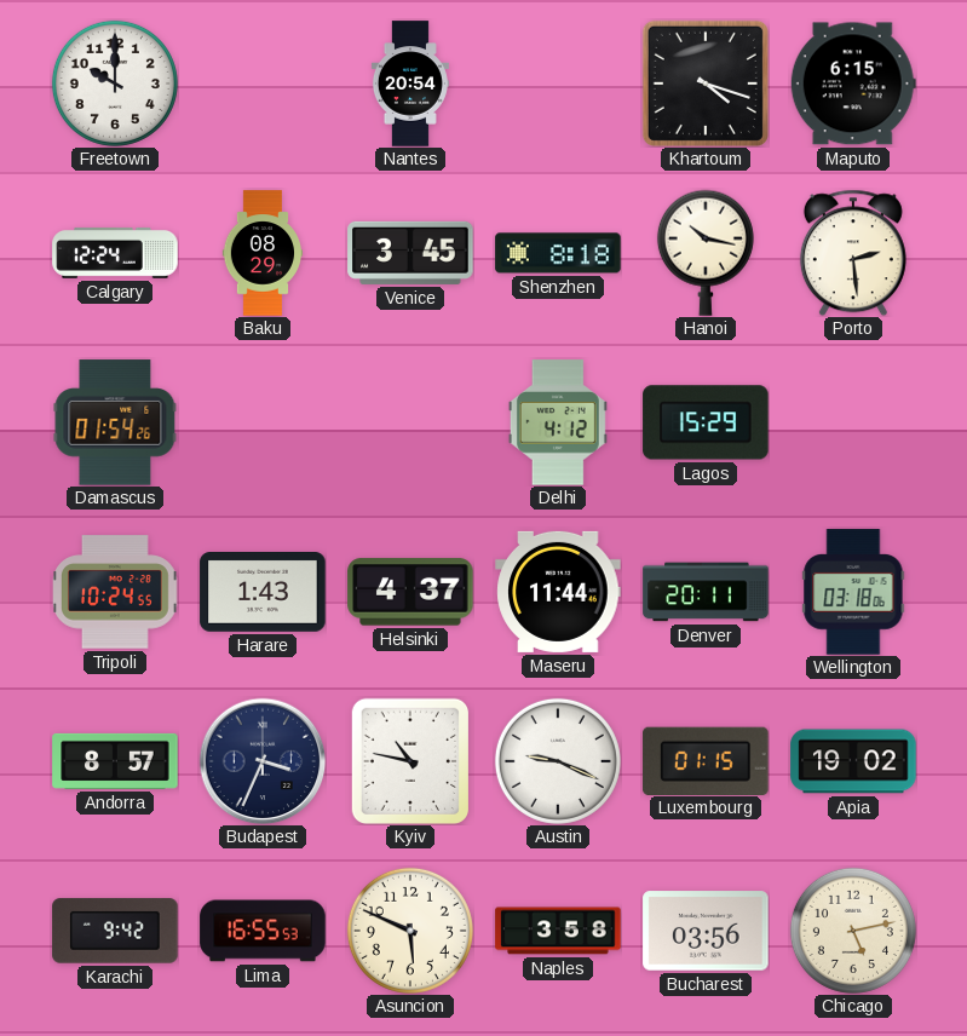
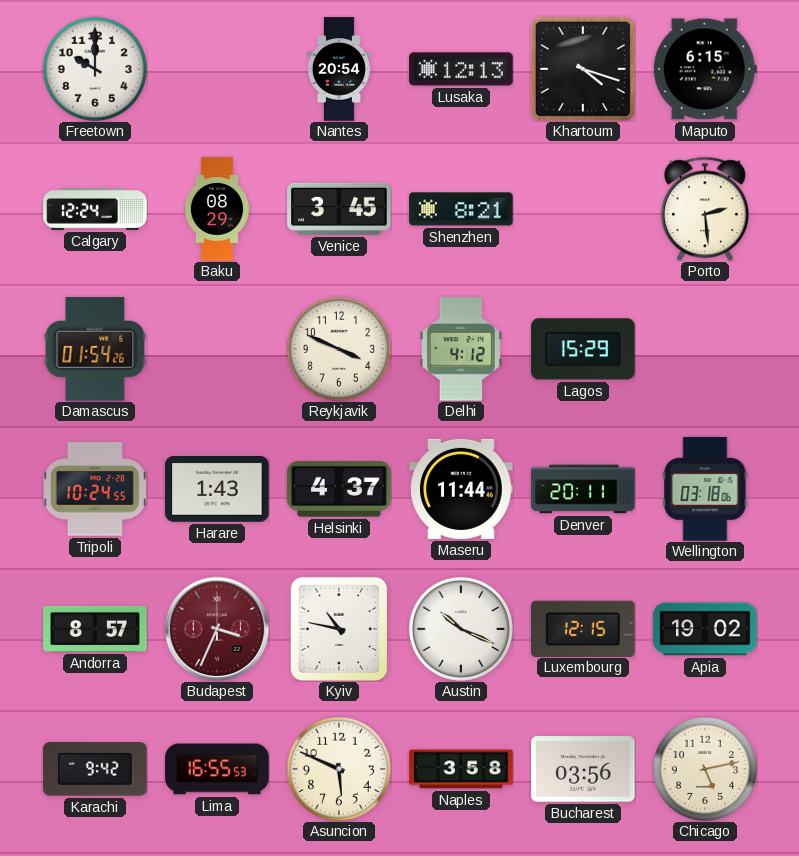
Lusaka: none -> 12:13 (461, 69)
Shenzhen: 8:18 -> 8:21 (461, 209)
Hanoi: 10:17 -> none (706, 253)
Reykjavik: none -> 3:49 (339, 349)
Budapest dial: navy -> burgundy (217, 629)
Austin: 9:19 -> 10:19 (461, 629)
Luxembourg: 01:15 -> 12:15 (583, 628)
